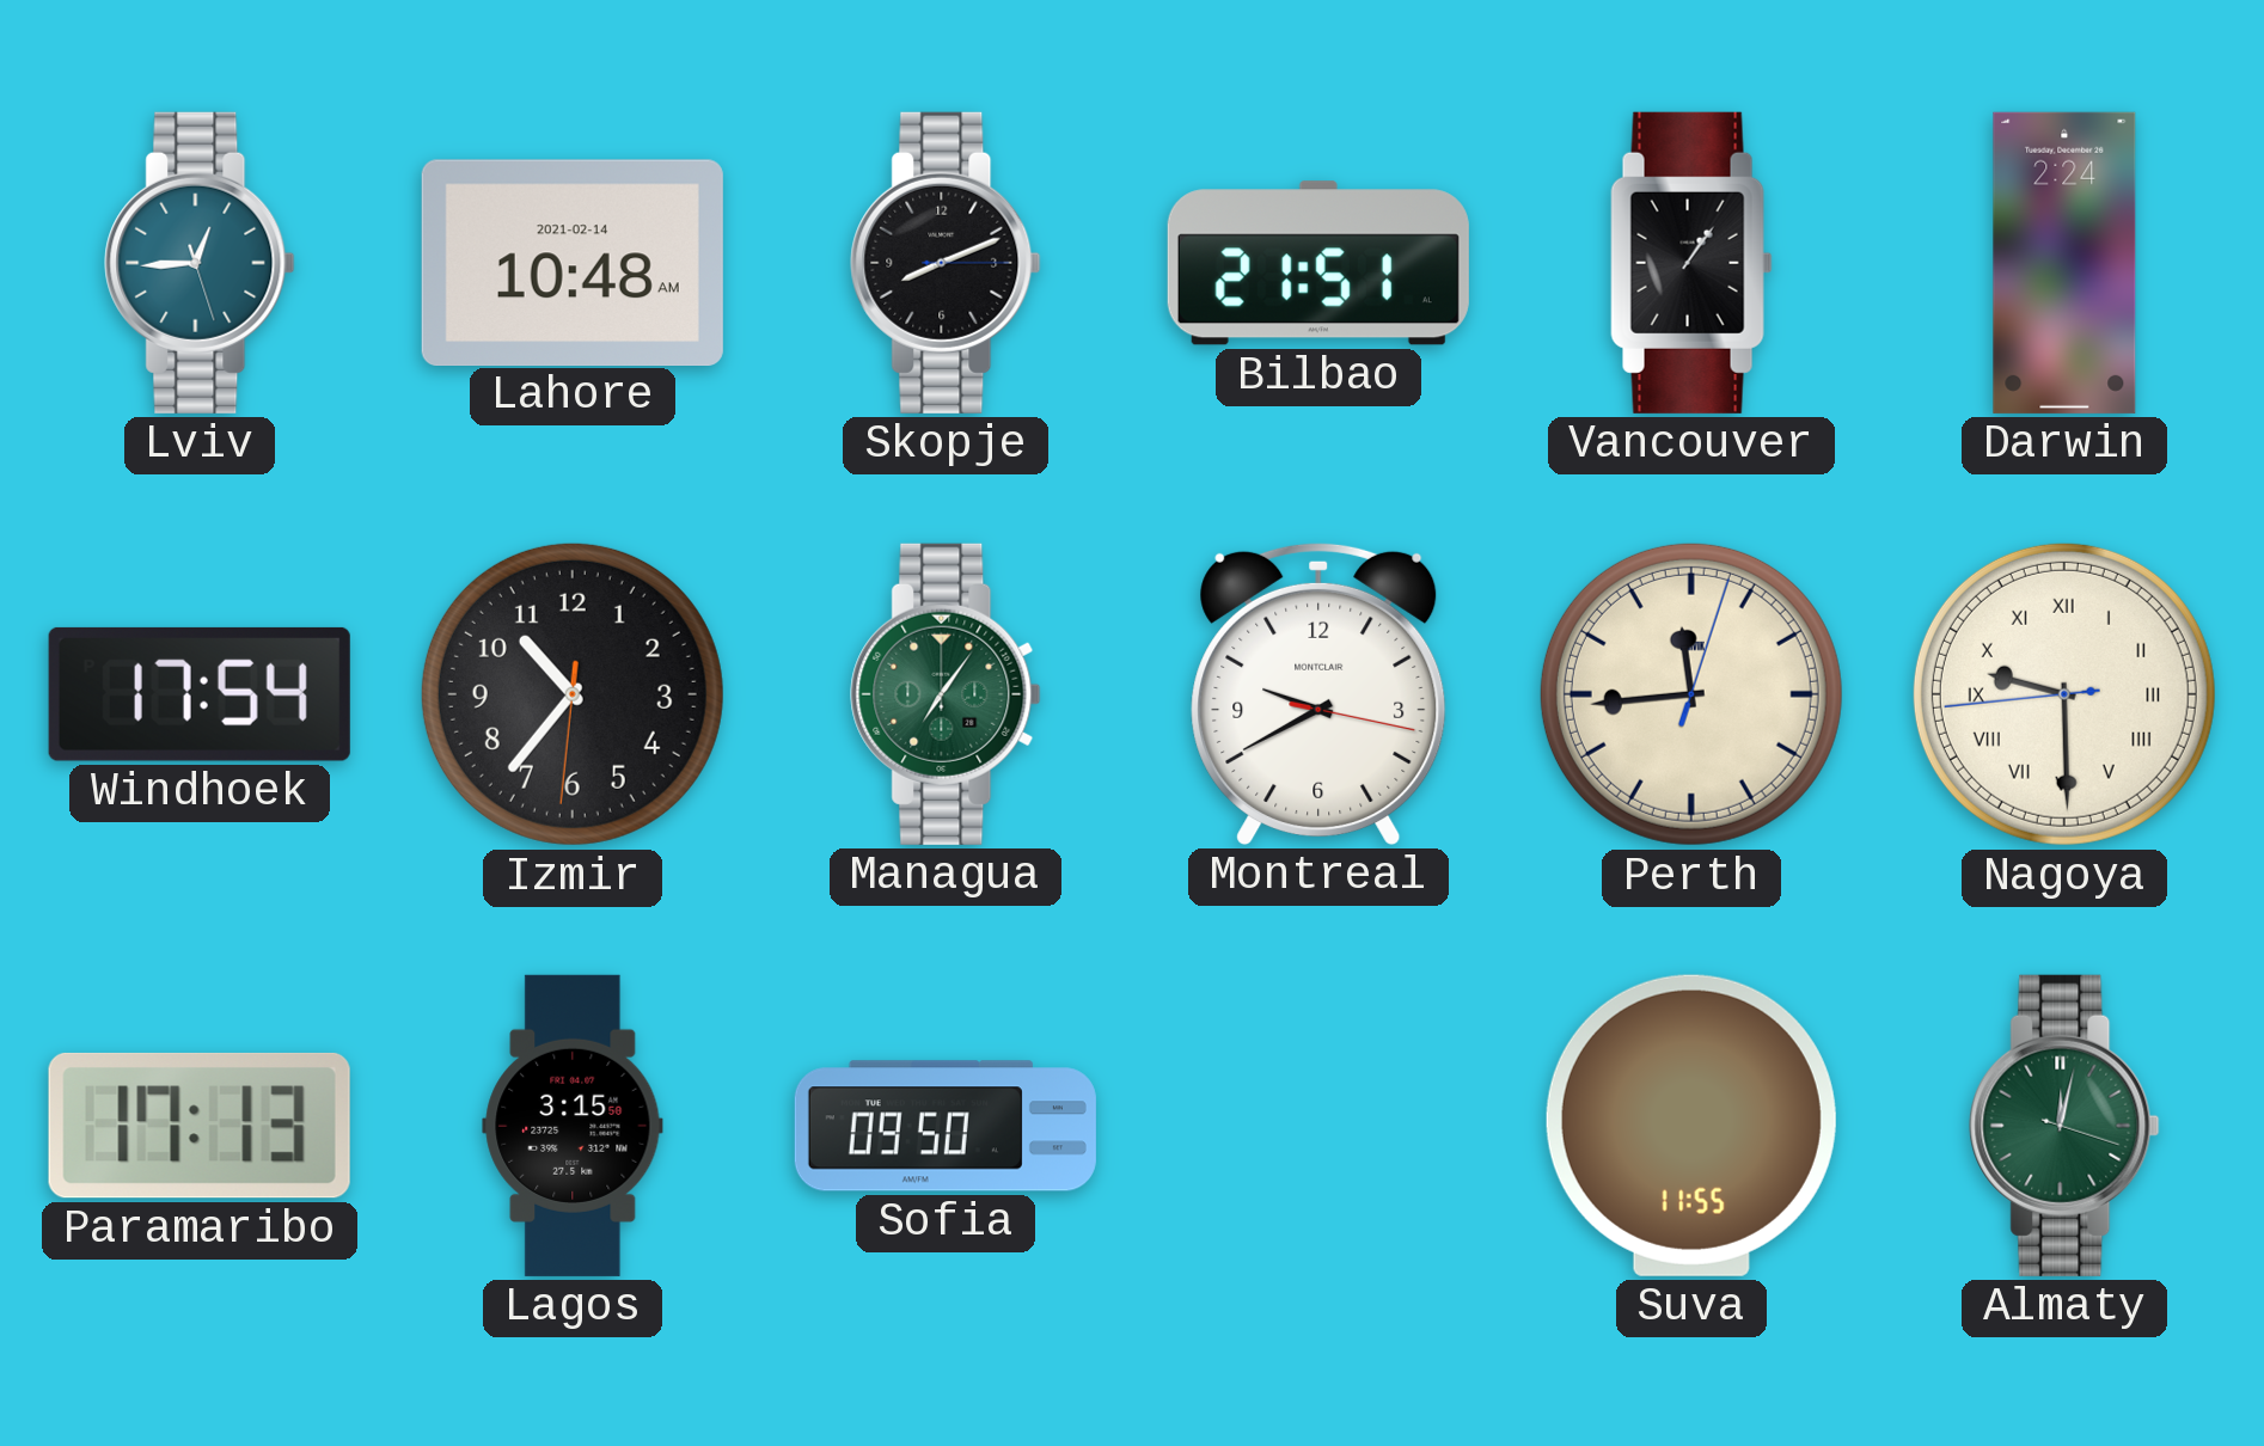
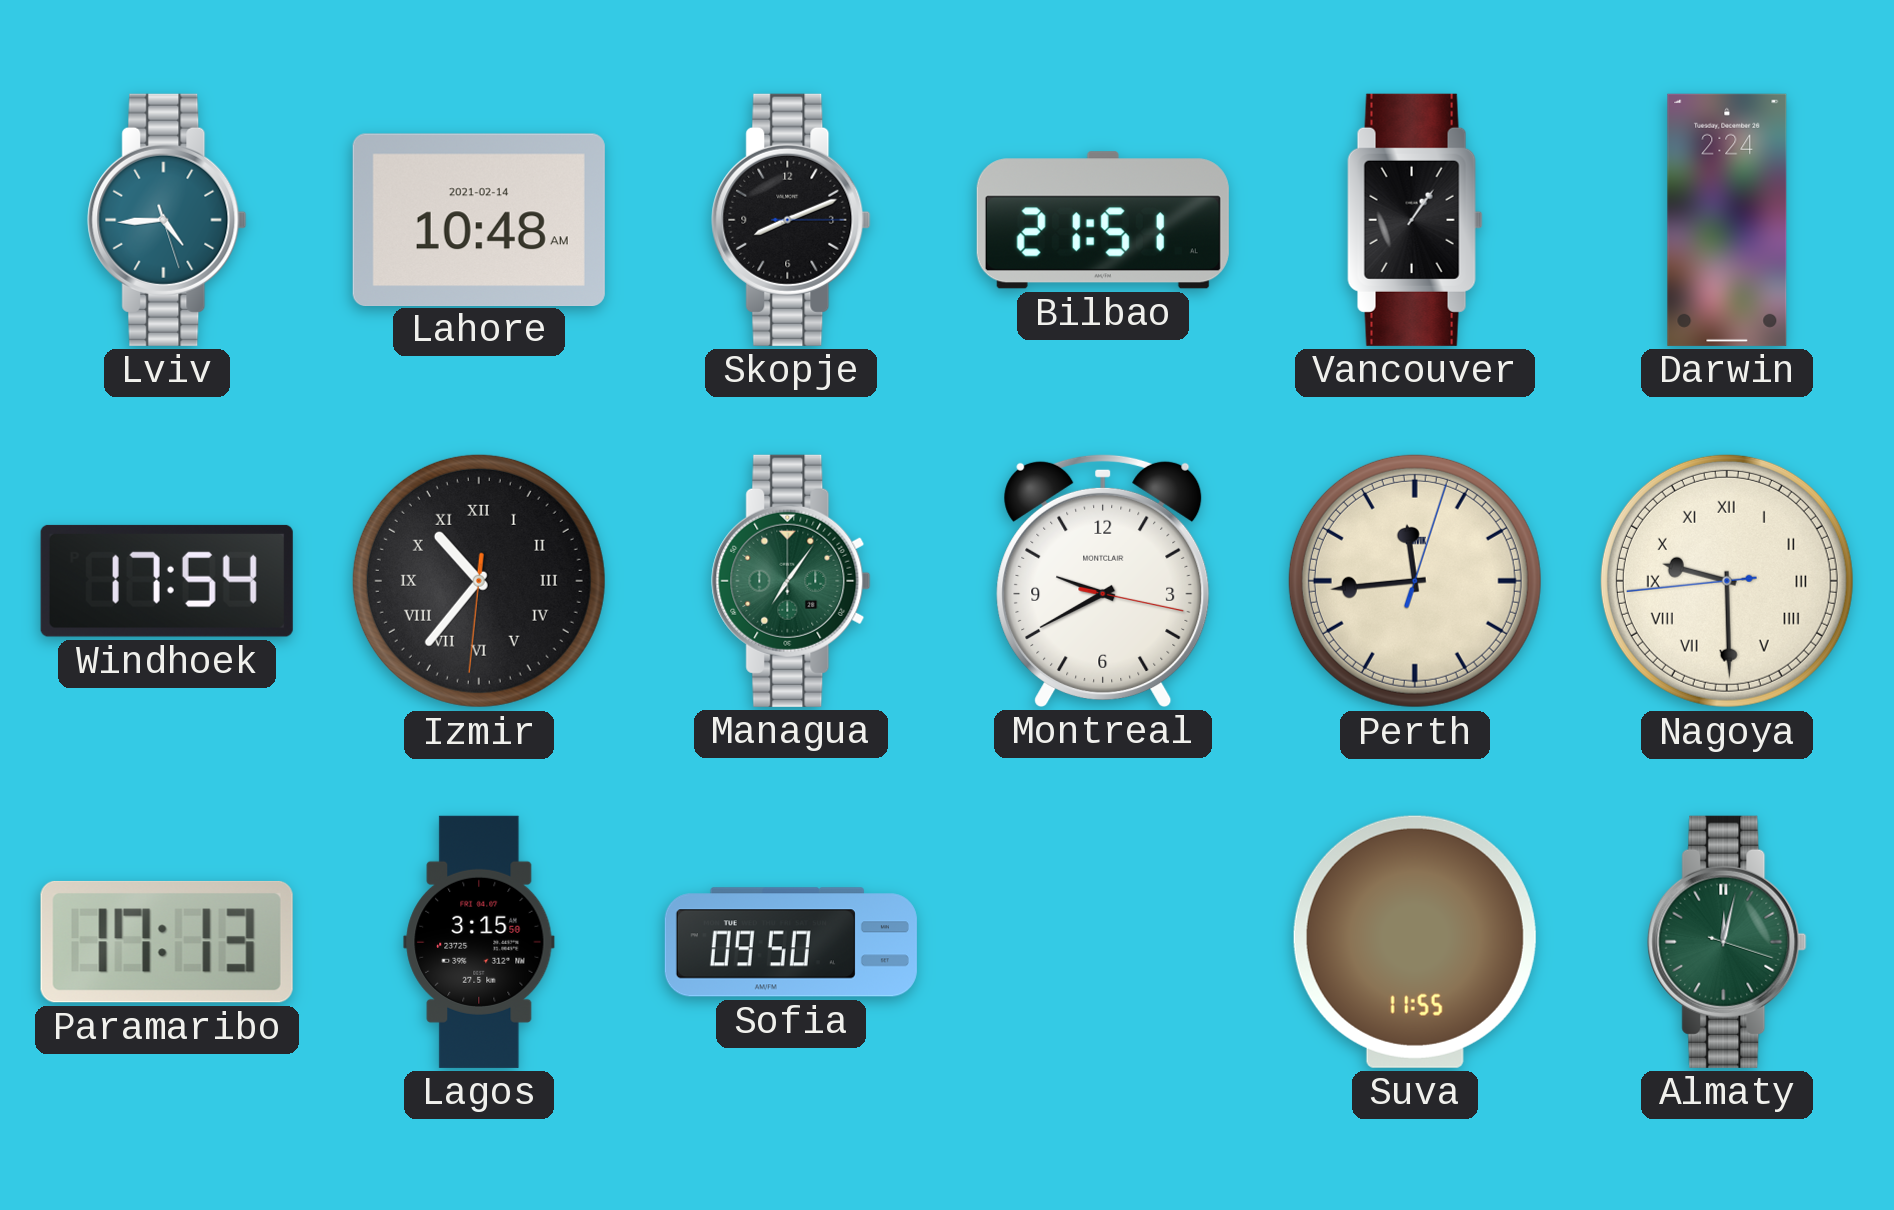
Lviv: 12:44 -> 4:44 (167, 220)
Izmir numerals: Arabic -> Roman (479, 581)
